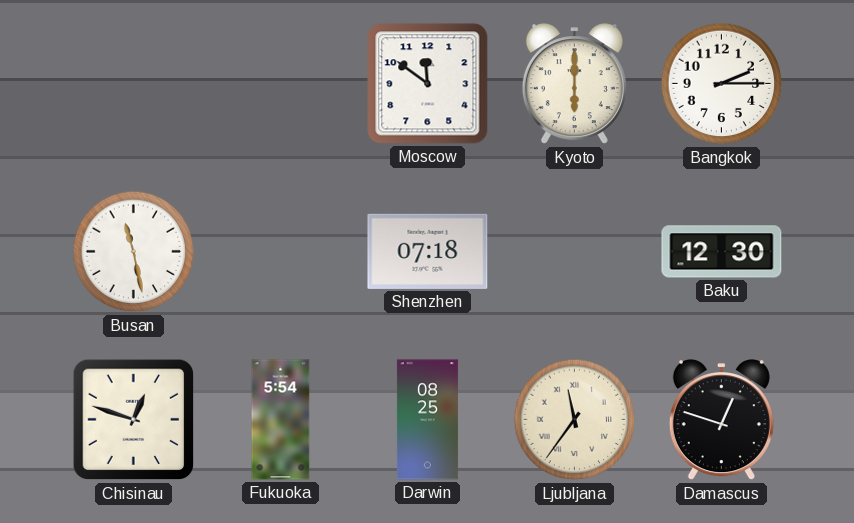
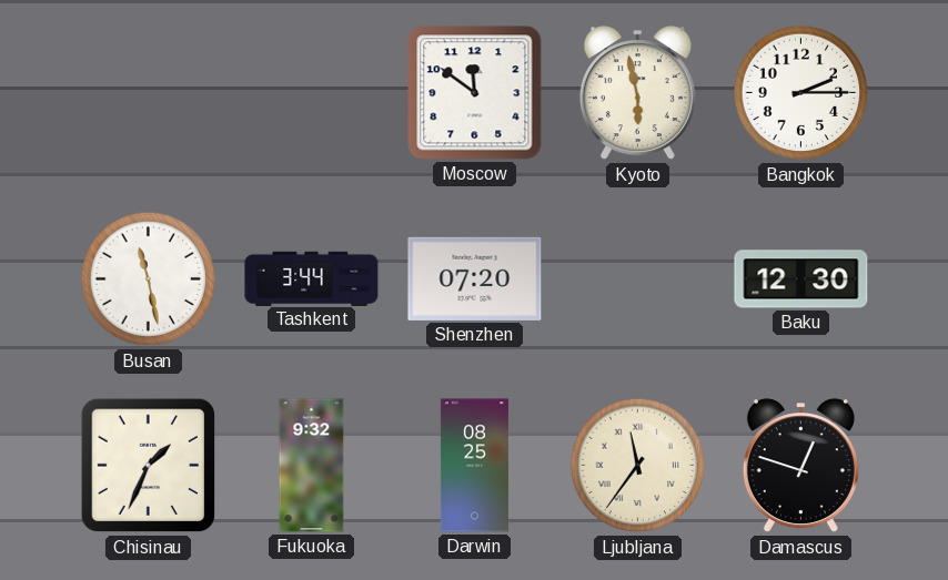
Kyoto: 6:00 -> 5:58 (637, 93)
Tashkent: none -> 3:44 (312, 278)
Shenzhen: 07:18 -> 07:20 (475, 278)
Chisinau: 12:48 -> 1:34 (149, 466)
Fukuoka: 5:54 -> 9:32 (312, 466)
